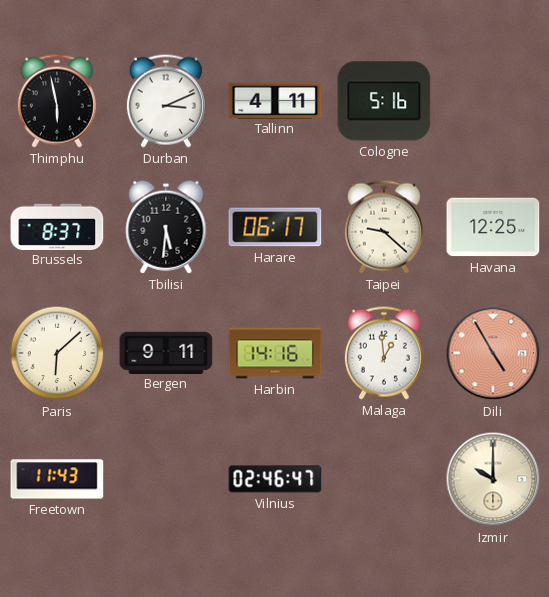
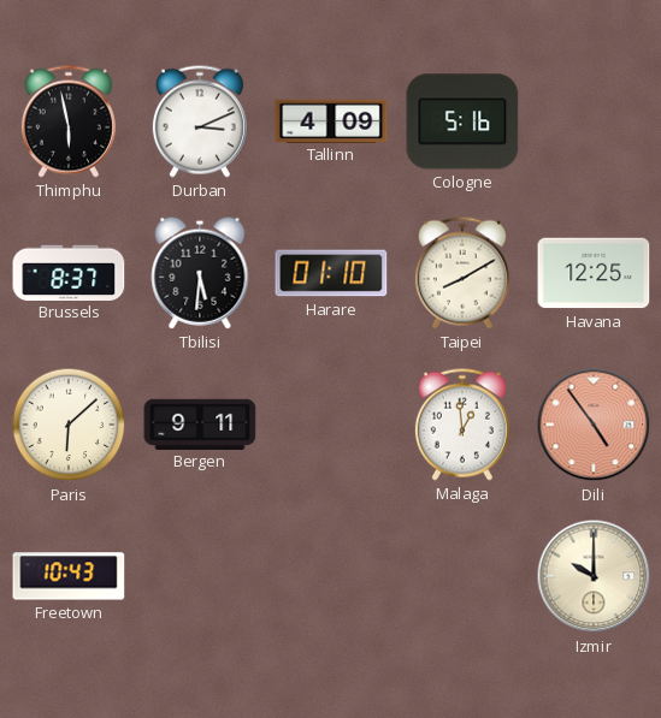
Tallinn: 4:11 -> 4:09 (331, 120)
Harare: 06:17 -> 01:10 (331, 273)
Taipei: 9:22 -> 8:10 (462, 273)
Harbin: 14:16 -> none (275, 353)
Dili: 4:55 -> 4:54 (594, 425)
Freetown: 11:43 -> 10:43 (69, 576)
Vilnius: 02:46 -> none (275, 479)
